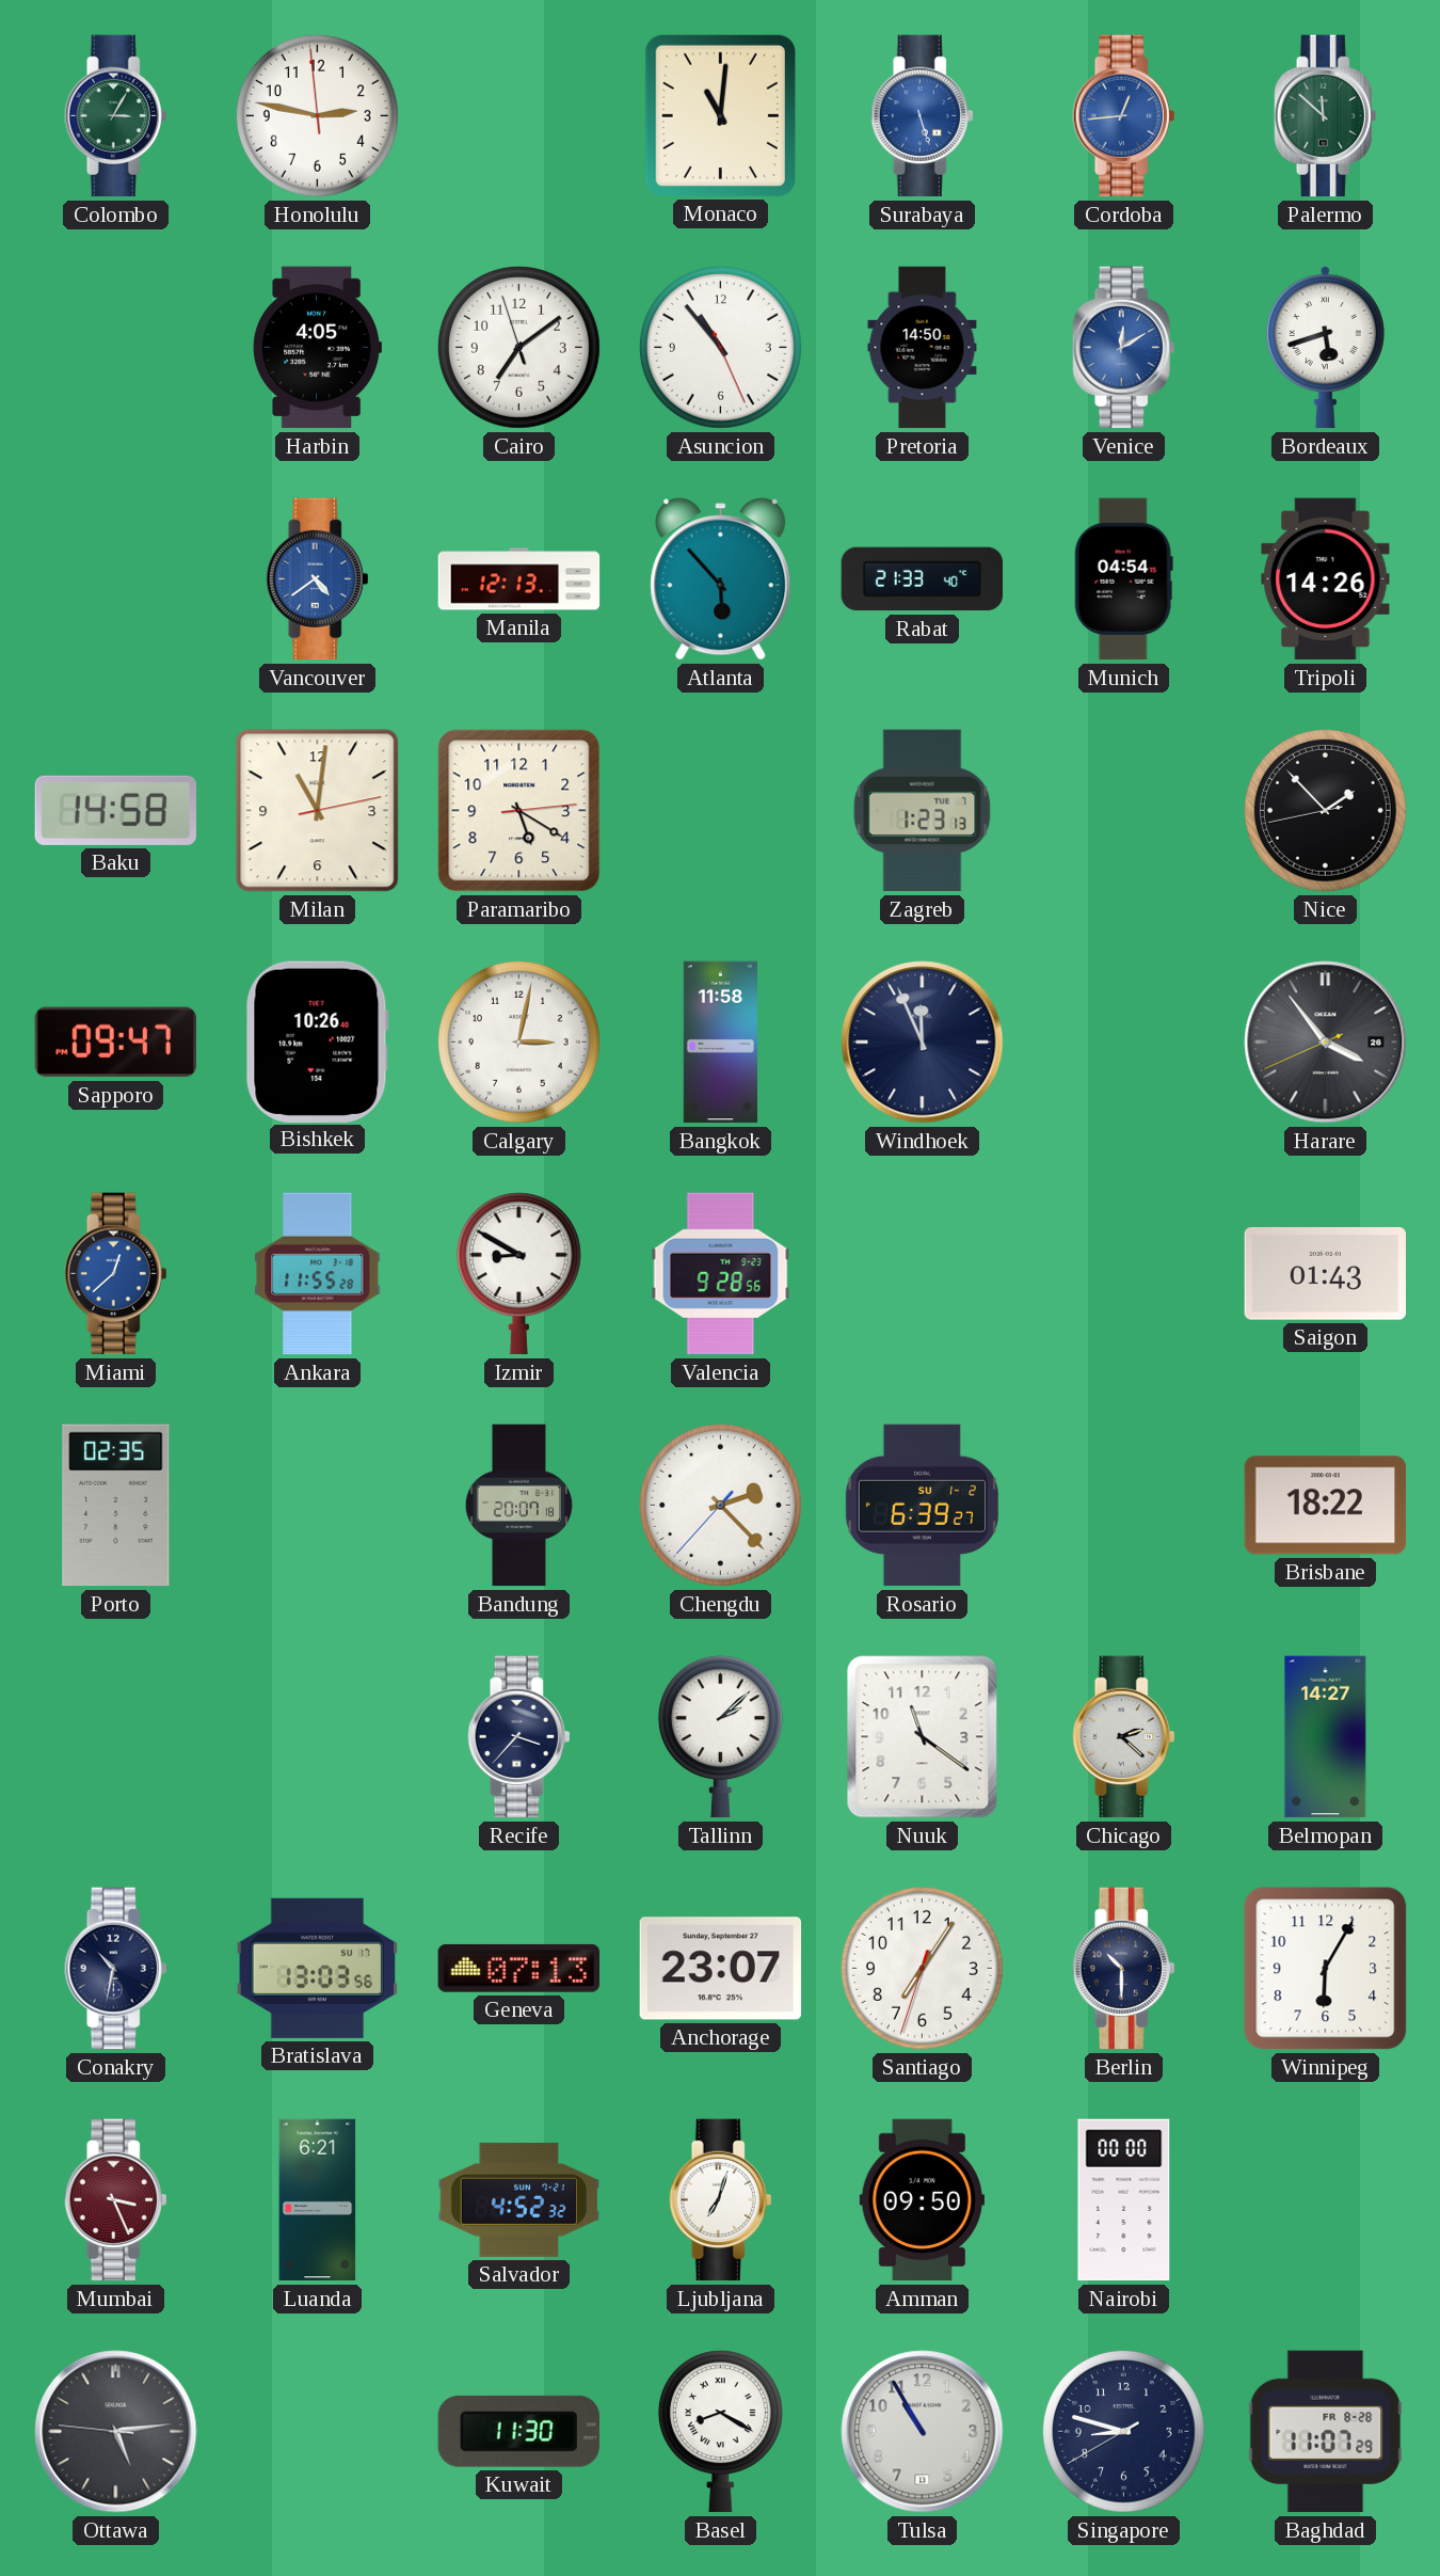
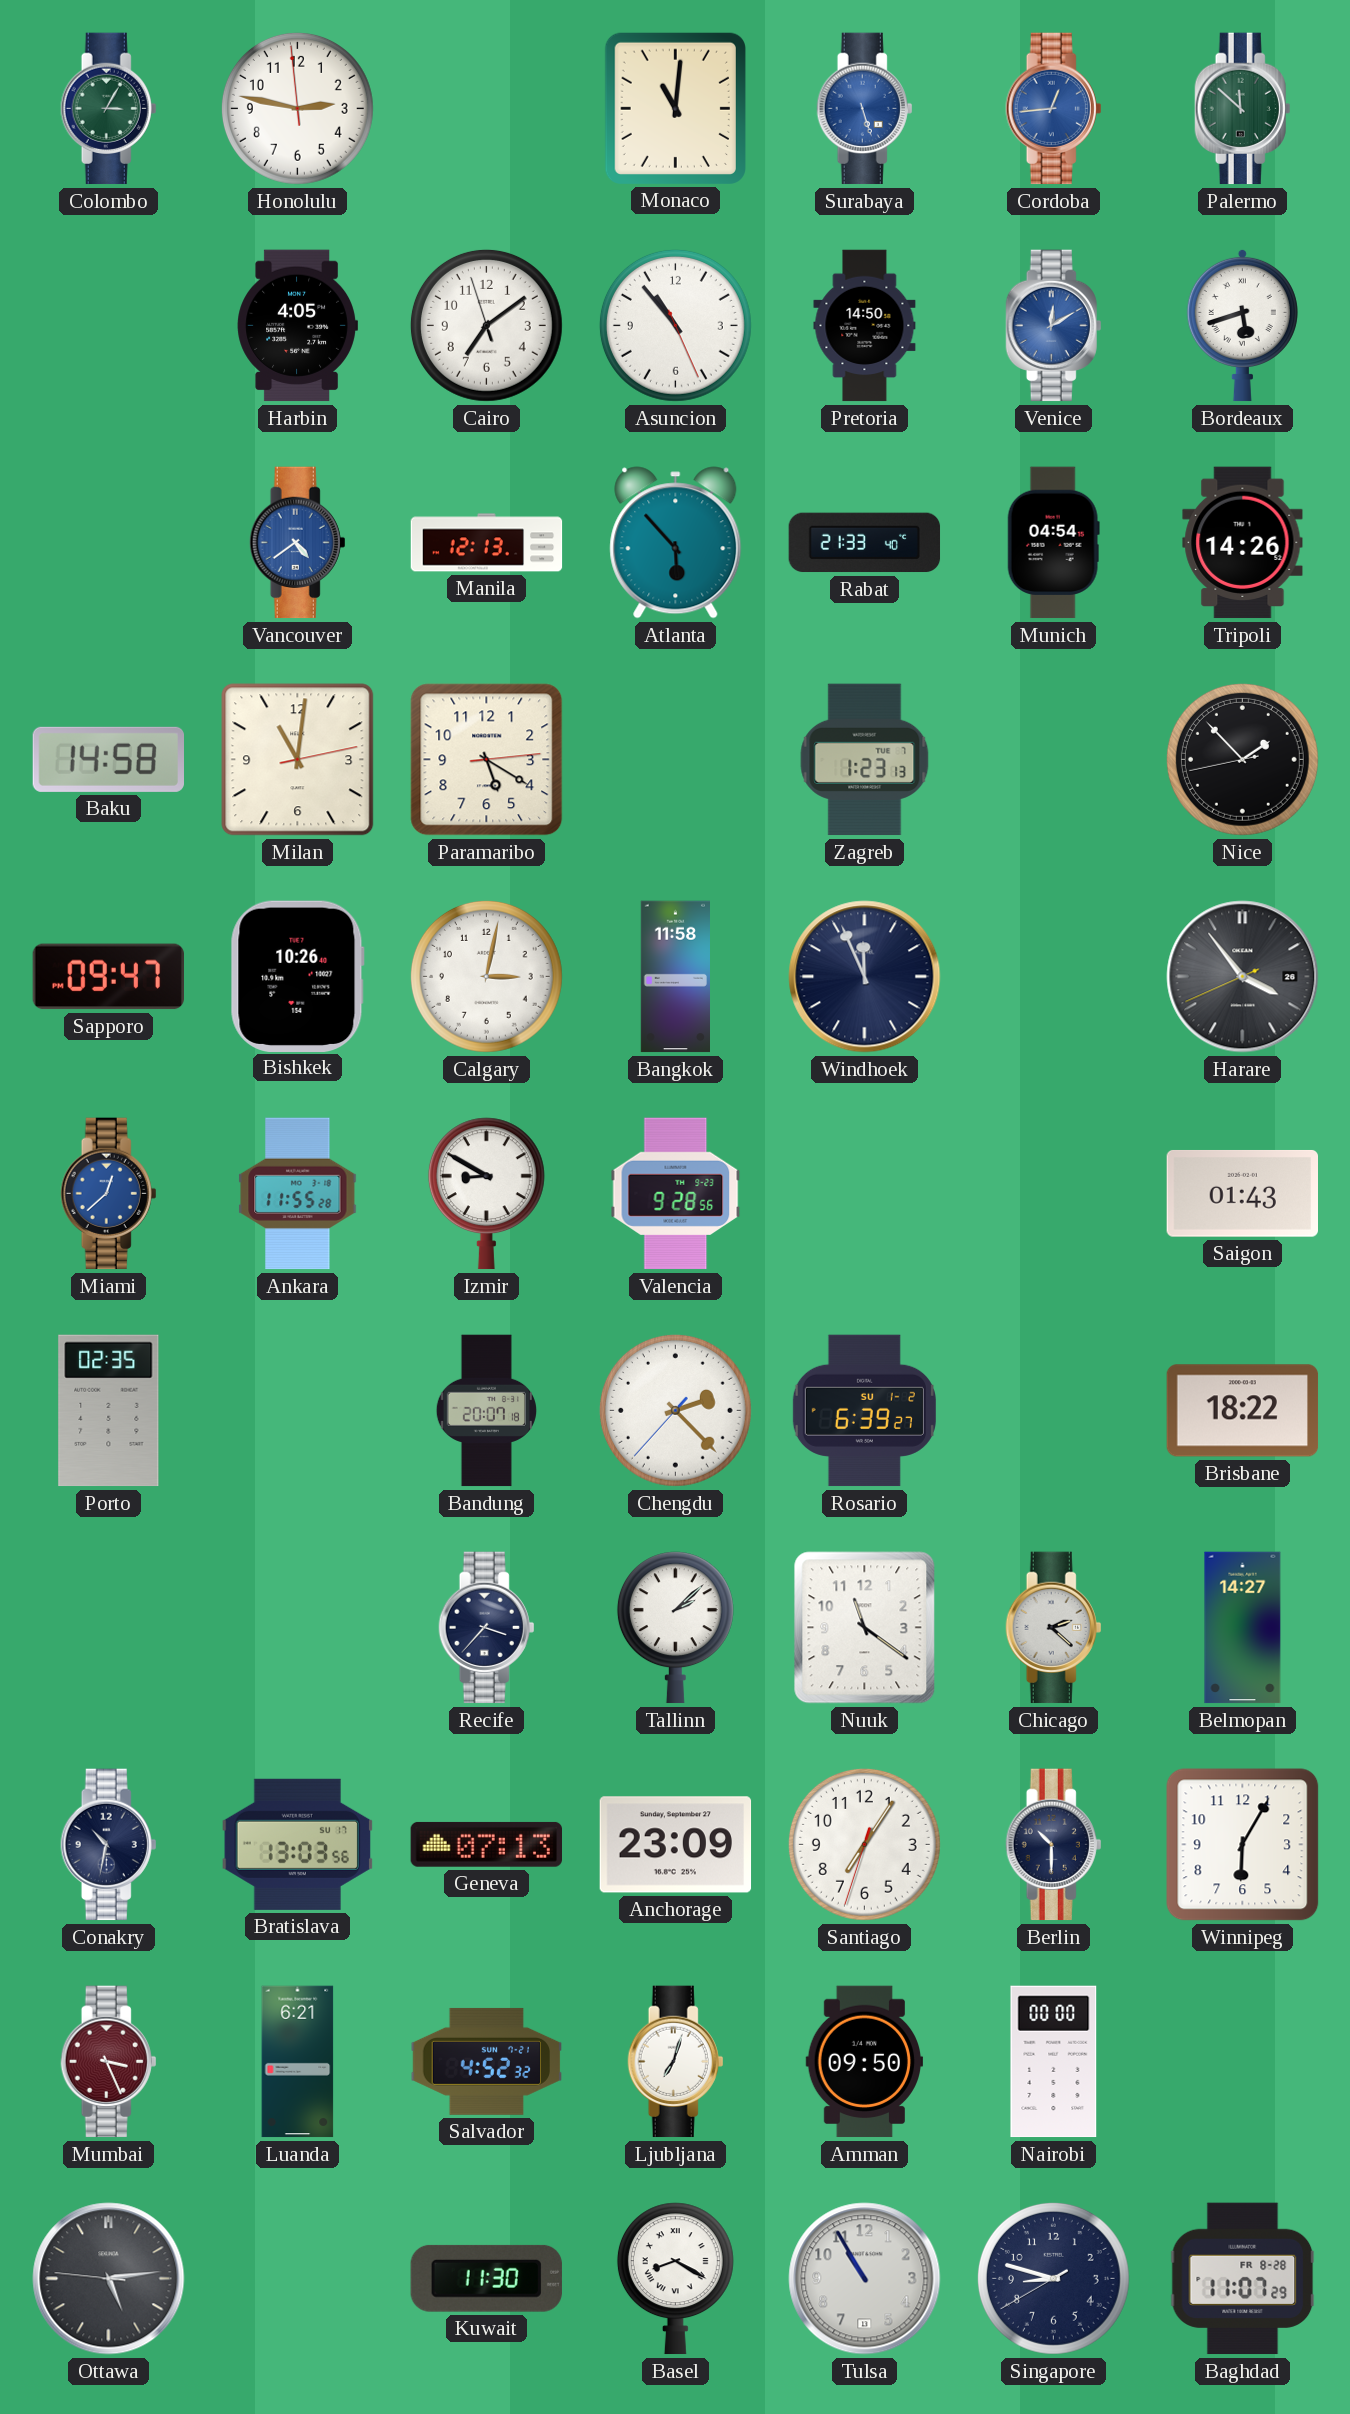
Anchorage: 23:07 -> 23:09 (676, 1845)
